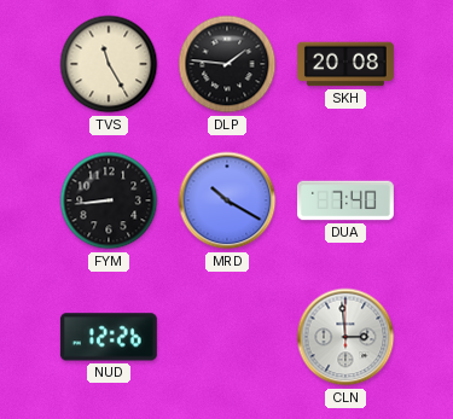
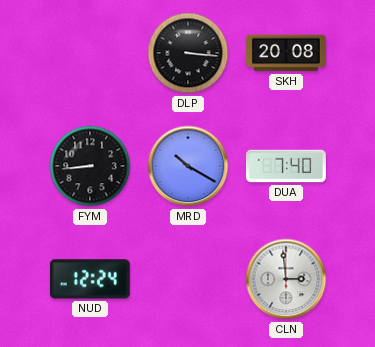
TVS: 11:25 -> none (109, 64)
DLP: 1:46 -> 3:16 (188, 53)
NUD: 12:26 -> 12:24 (90, 279)
